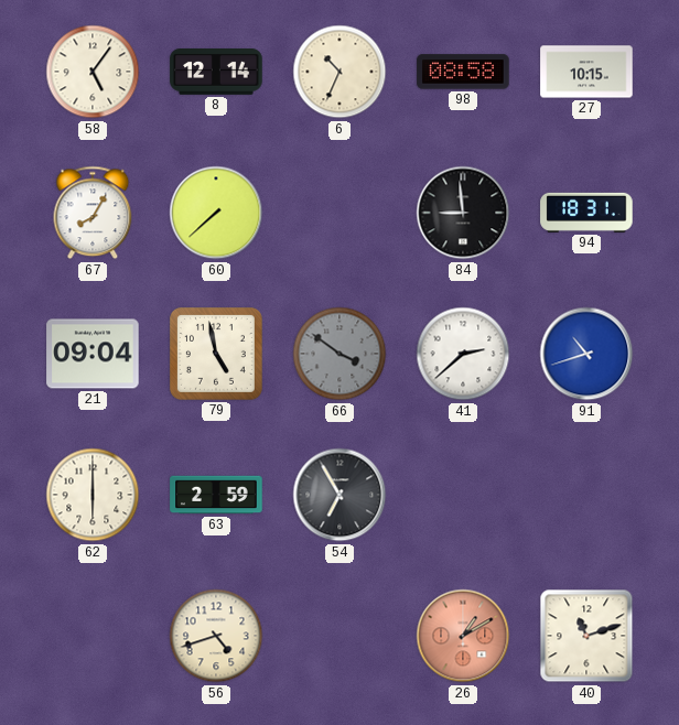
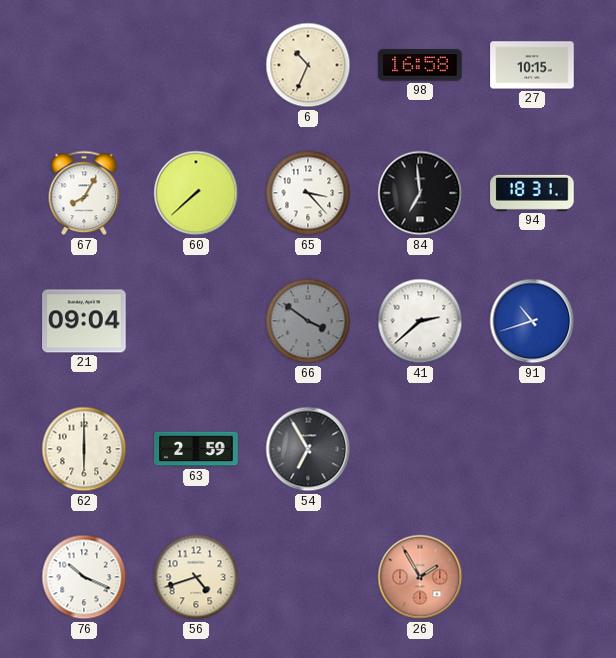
58: 5:06 -> none (93, 72)
8: 12:14 -> none (216, 73)
98: 08:58 -> 16:58 (420, 65)
65: none -> 3:23 (308, 193)
84: 8:59 -> 6:59 (420, 193)
79: 4:58 -> none (216, 354)
76: none -> 10:19 (84, 577)
26: 1:10 -> 1:55 (420, 577)
40: 11:12 -> none (586, 636)
